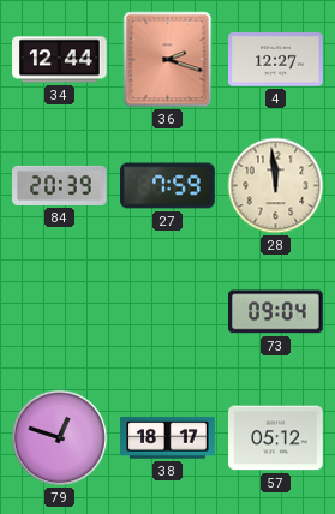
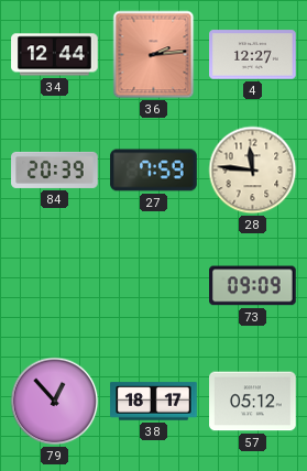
36: 2:18 -> 2:14 (154, 55)
28: 11:59 -> 11:46 (253, 171)
73: 09:04 -> 09:09 (253, 286)
79: 12:48 -> 12:53 (55, 402)
